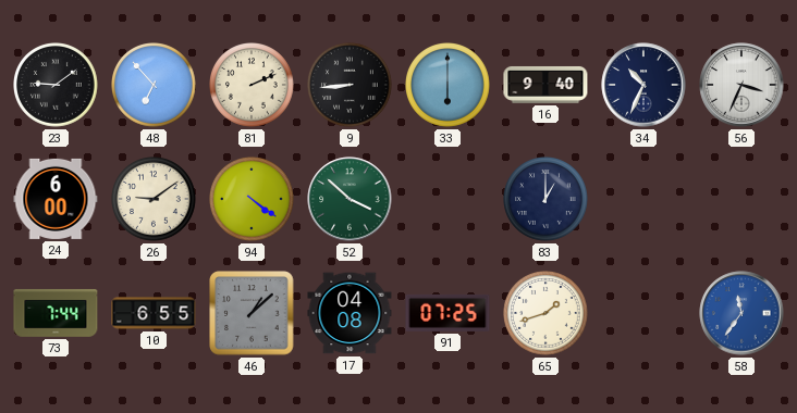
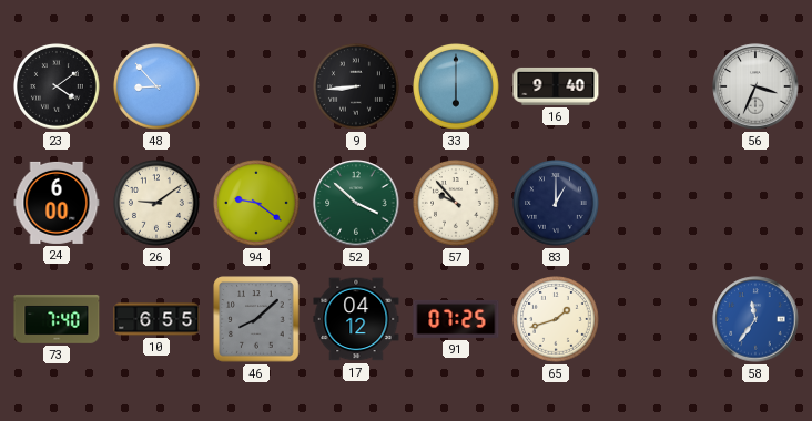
23: 9:09 -> 4:09 (58, 88)
48: 6:53 -> 8:53 (158, 88)
81: 2:11 -> none (253, 86)
34: 10:34 -> none (643, 85)
94: 4:21 -> 9:21 (257, 204)
57: none -> 9:53 (457, 204)
73: 7:44 -> 7:40 (57, 319)
46: 1:08 -> 8:08 (256, 319)
17: 04:08 -> 04:12 (356, 319)
